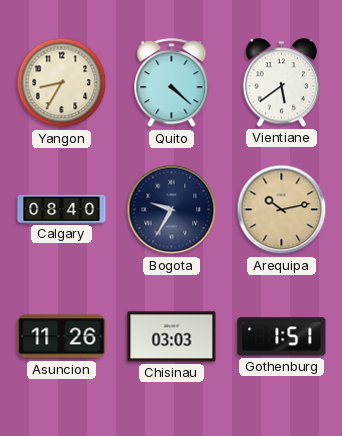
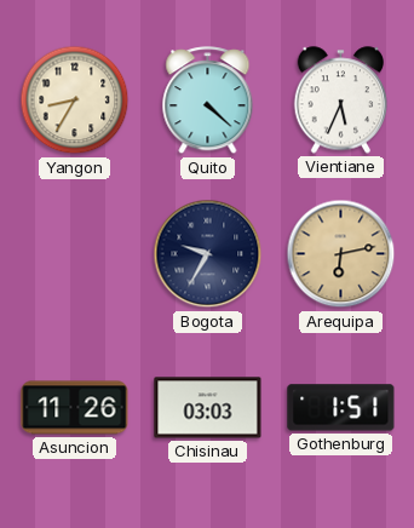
Vientiane: 5:39 -> 5:34 (341, 101)
Calgary: 08:40 -> none (62, 209)
Arequipa: 10:13 -> 6:13 (341, 254)
